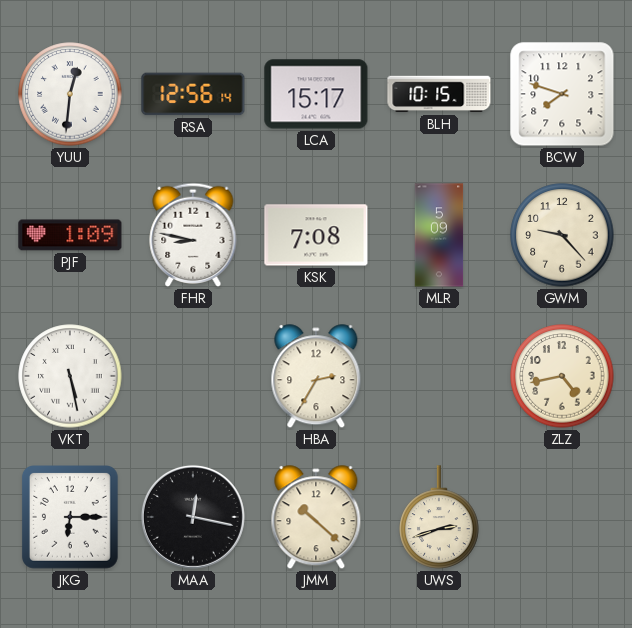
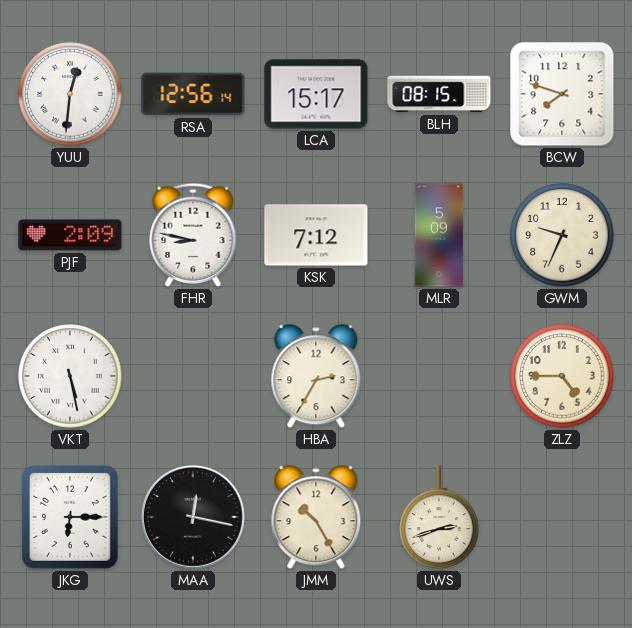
BLH: 10:15 -> 08:15 (439, 94)
PJF: 1:09 -> 2:09 (70, 235)
KSK: 7:08 -> 7:12 (316, 235)
GWM: 9:23 -> 9:34 (562, 235)
ZLZ: 4:43 -> 4:45 (562, 376)
JMM: 10:22 -> 10:25 (316, 518)
